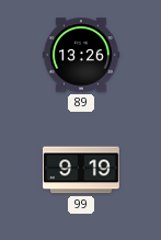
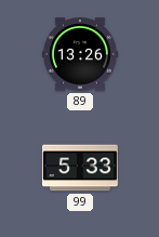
99: 9:19 -> 5:33 (80, 168)
